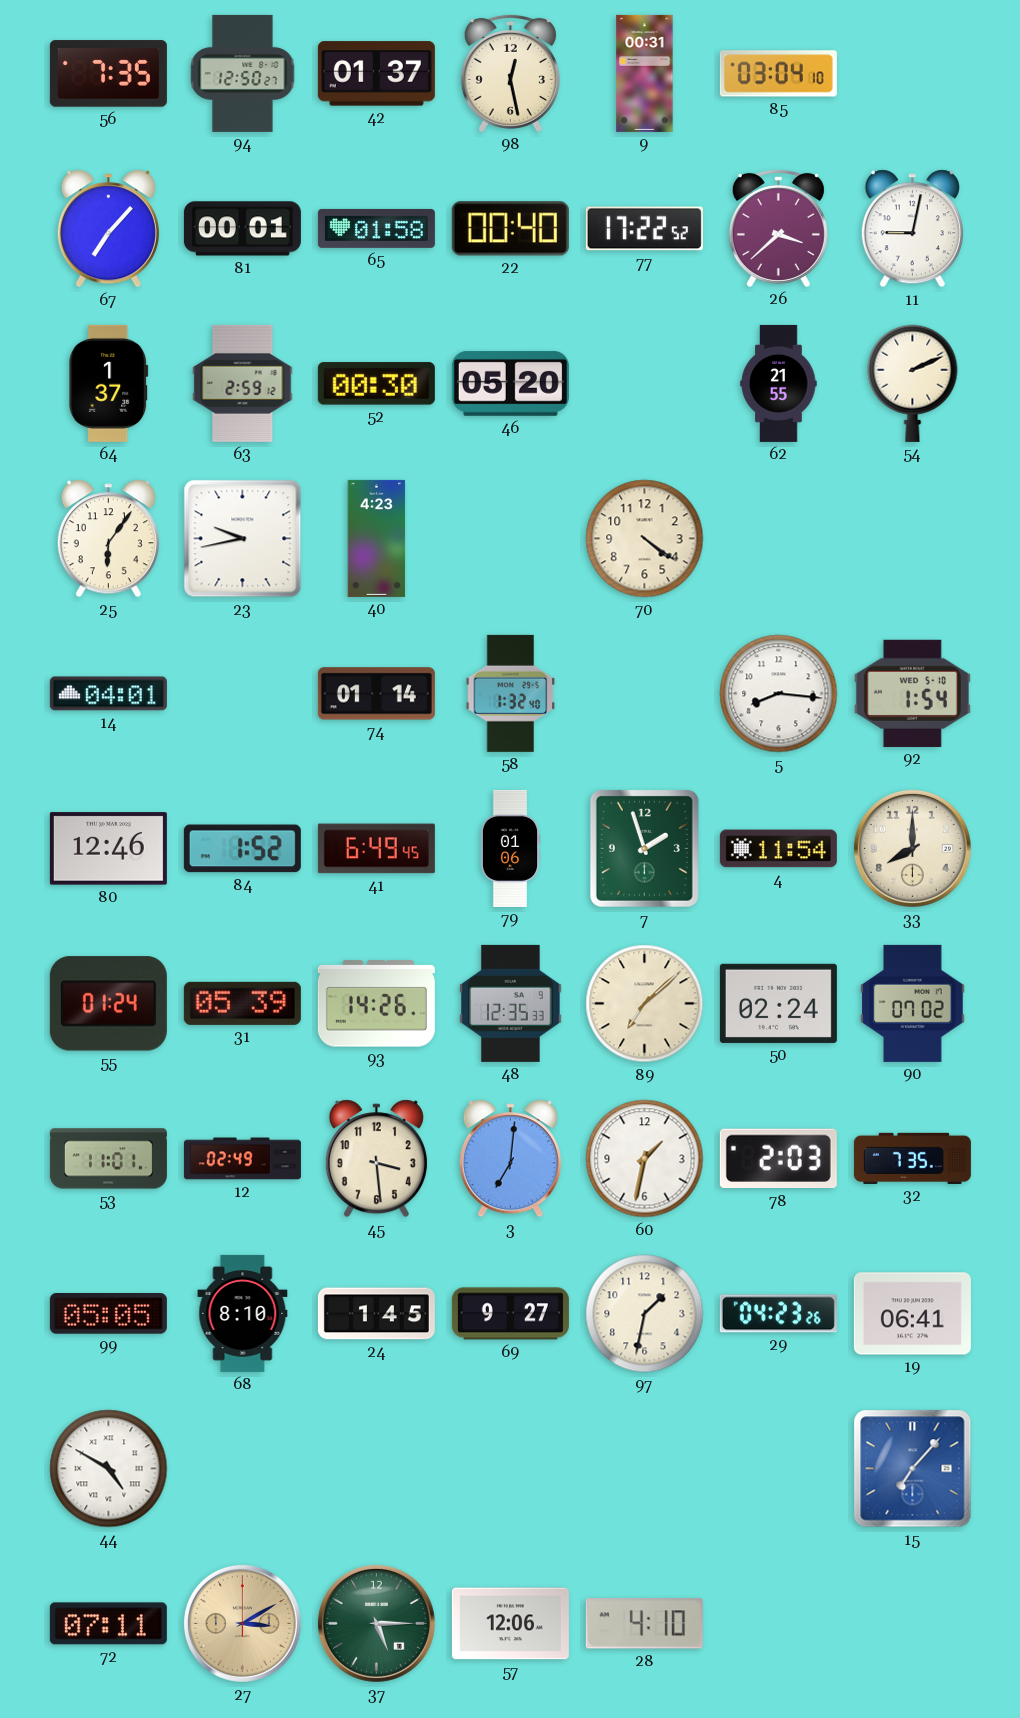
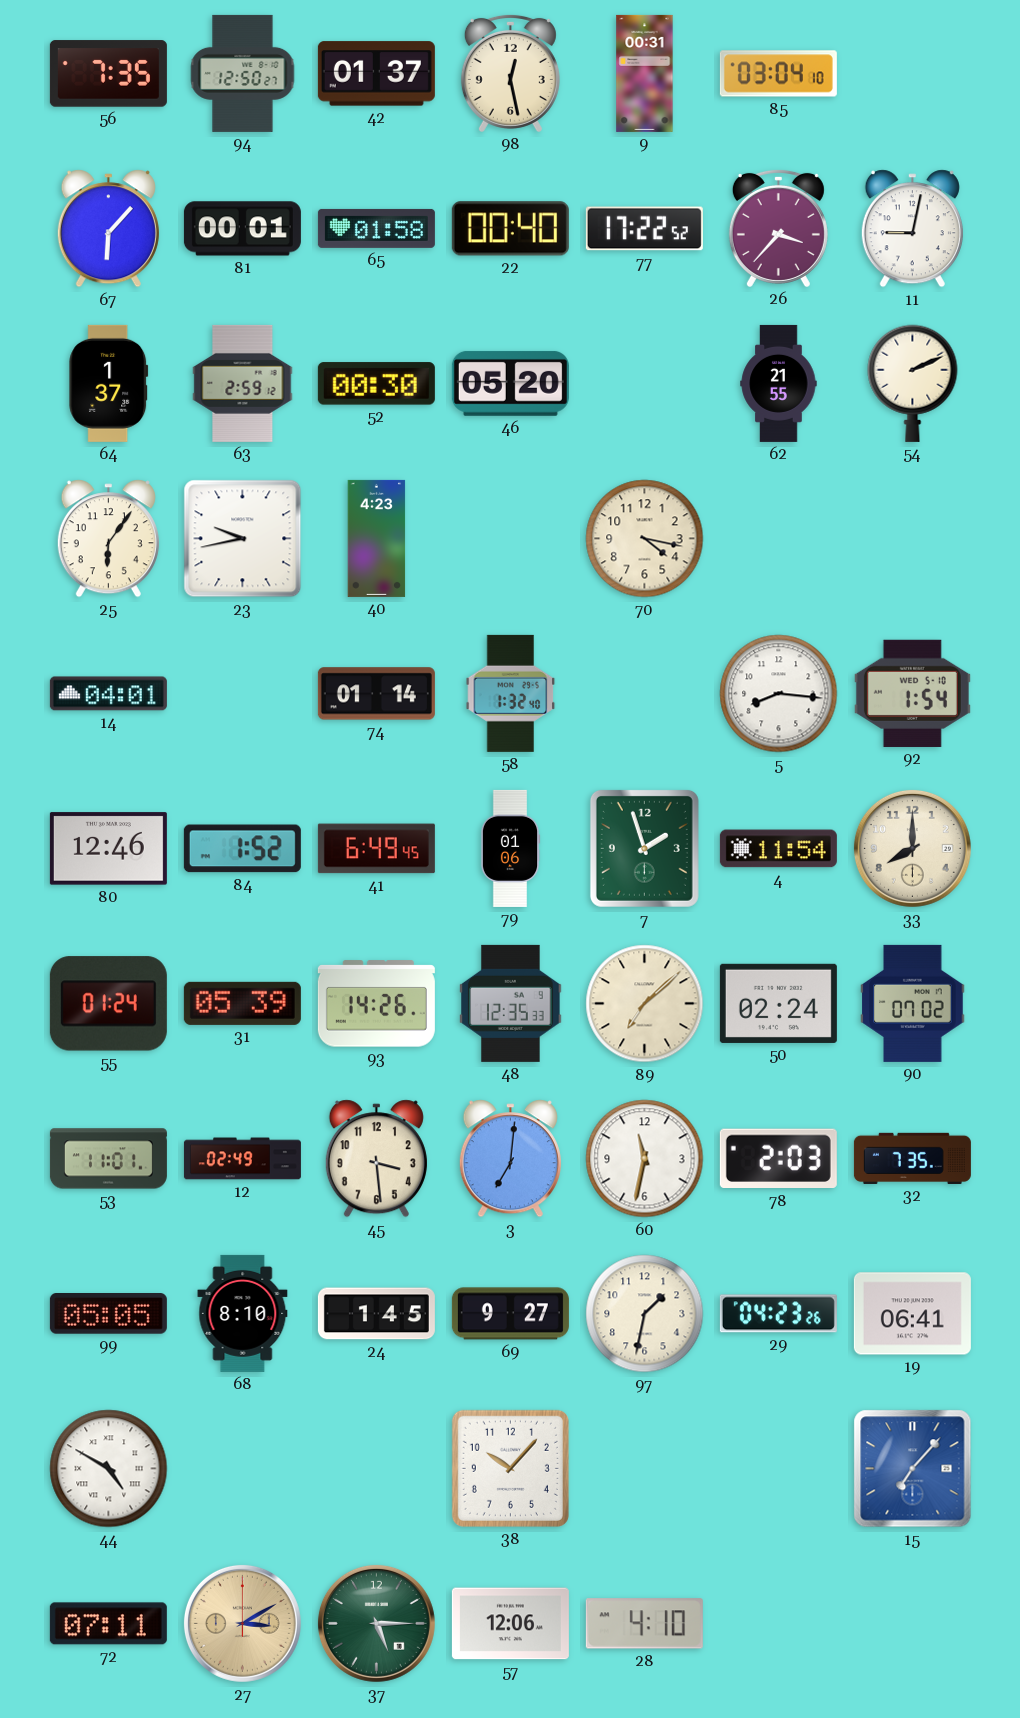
67: 7:07 -> 6:07 (108, 229)
26: 3:38 -> 3:37 (778, 228)
70: 4:21 -> 4:17 (645, 539)
60: 1:32 -> 11:32 (645, 1159)
38: none -> 10:07 (510, 1468)
